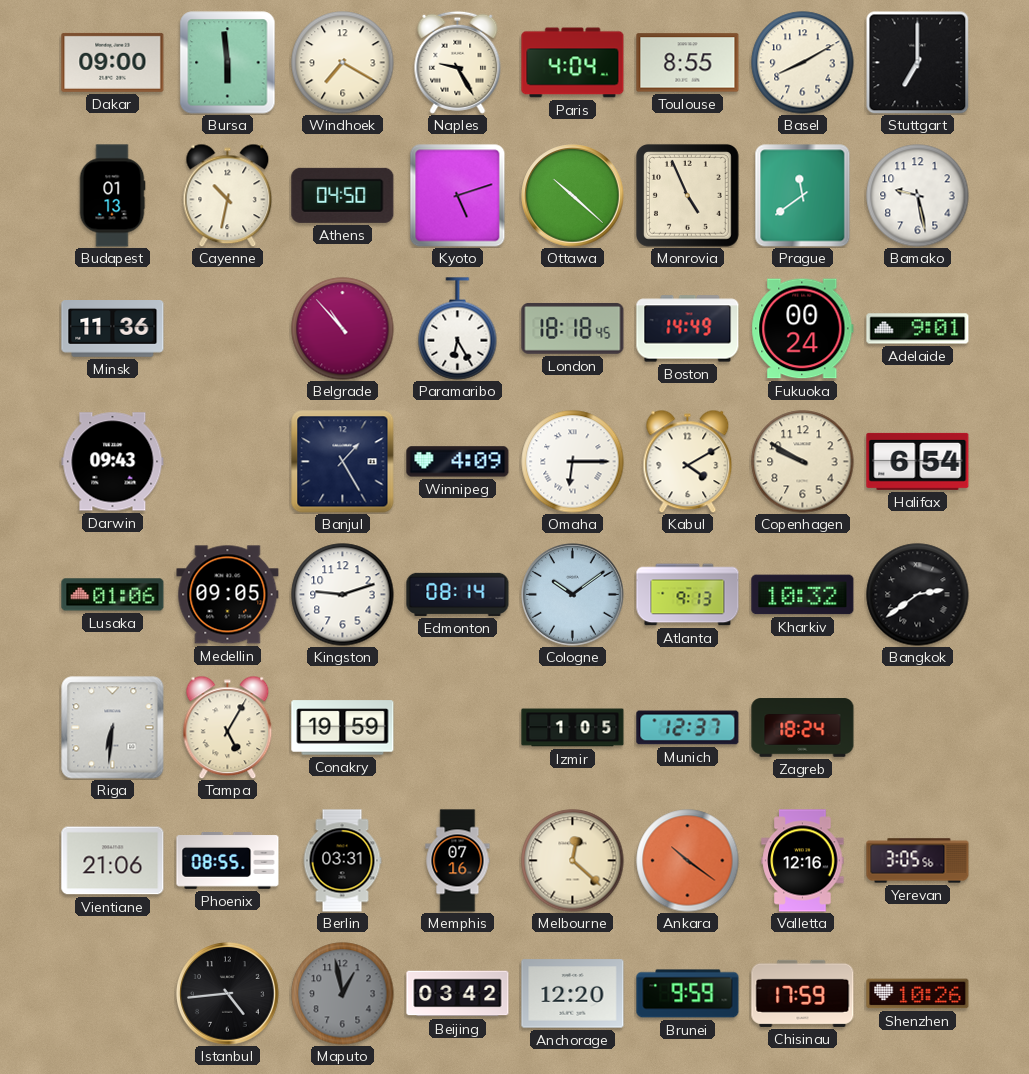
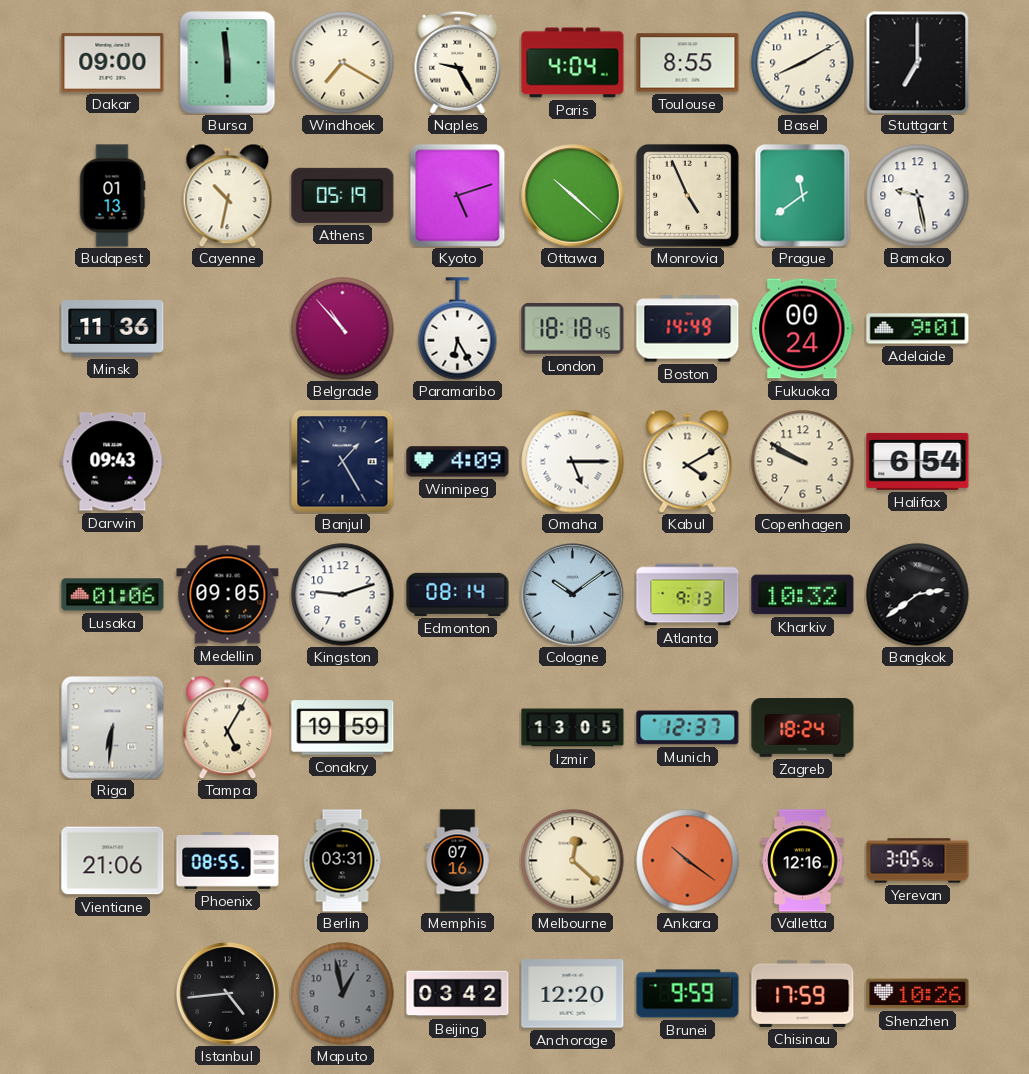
Athens: 04:50 -> 05:19 (343, 195)
Omaha: 6:15 -> 5:15 (573, 462)
Izmir: 1:05 -> 13:05 (573, 728)
